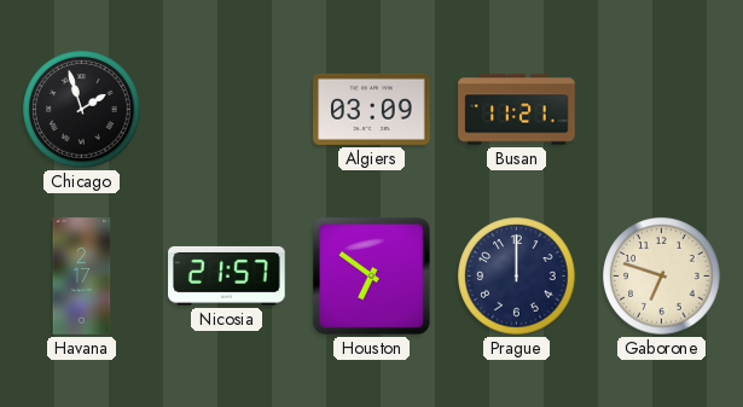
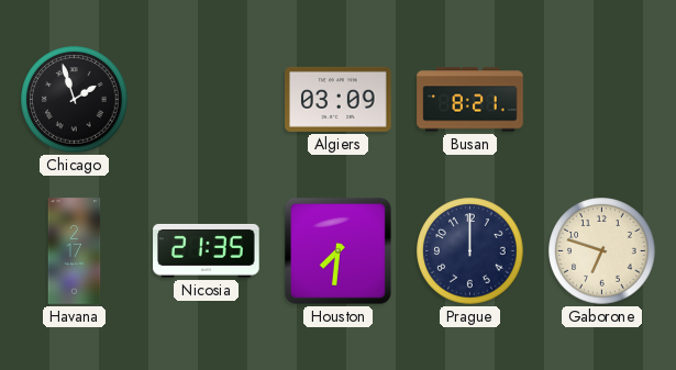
Busan: 11:21 -> 8:21 (470, 100)
Nicosia: 21:57 -> 21:35 (207, 250)
Houston: 6:51 -> 7:31 (337, 250)
